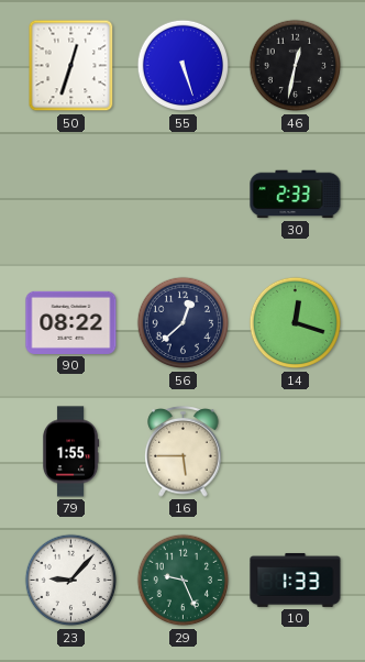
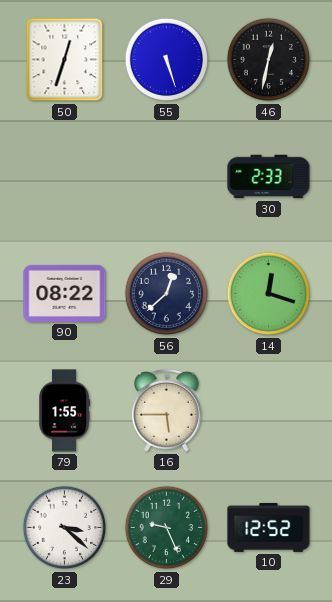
23: 9:07 -> 3:22 (65, 528)
10: 1:33 -> 12:52 (269, 527)
